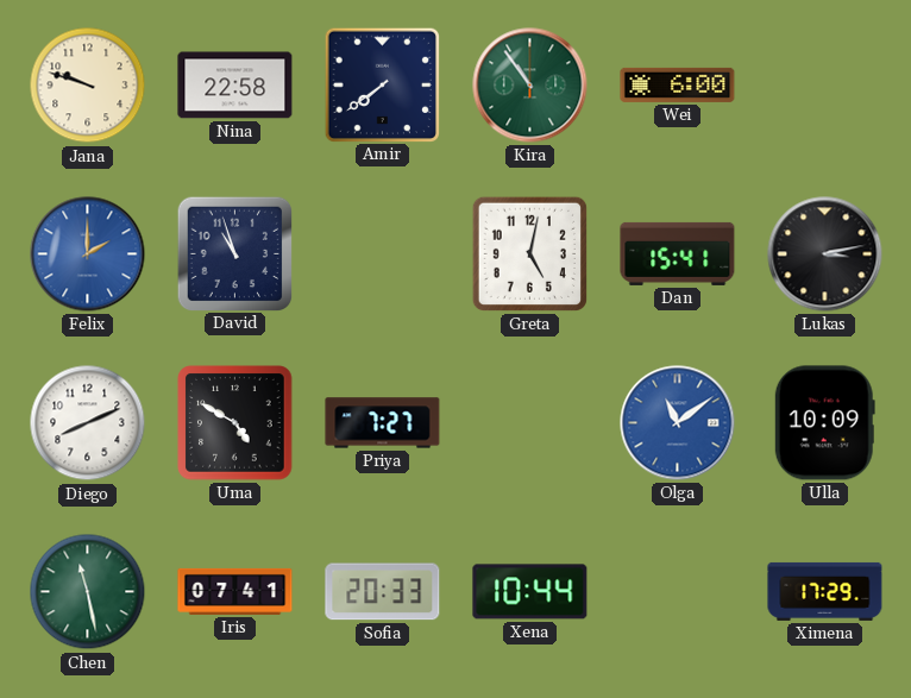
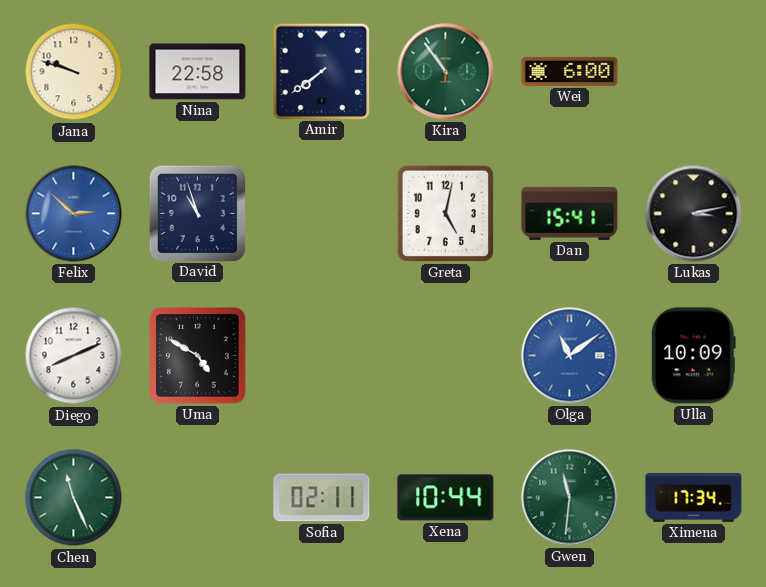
Felix: 2:00 -> 2:52 (74, 214)
Priya: 7:27 -> none (383, 423)
Chen: 11:28 -> 11:26 (74, 498)
Iris: 07:41 -> none (235, 591)
Sofia: 20:33 -> 02:11 (322, 498)
Gwen: none -> 11:31 (570, 498)
Ximena: 17:29 -> 17:34 (694, 497)
